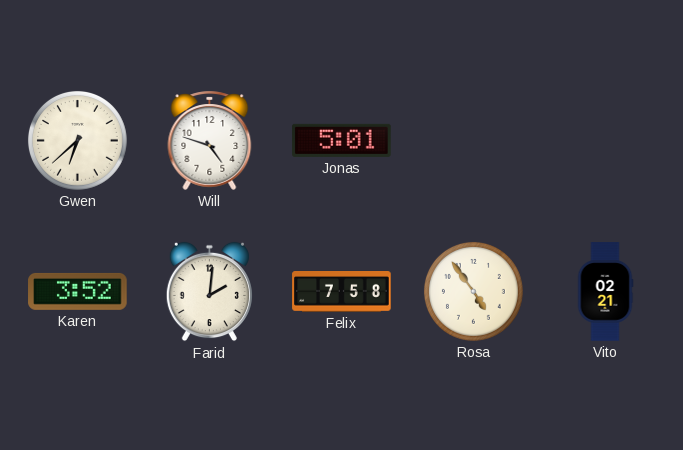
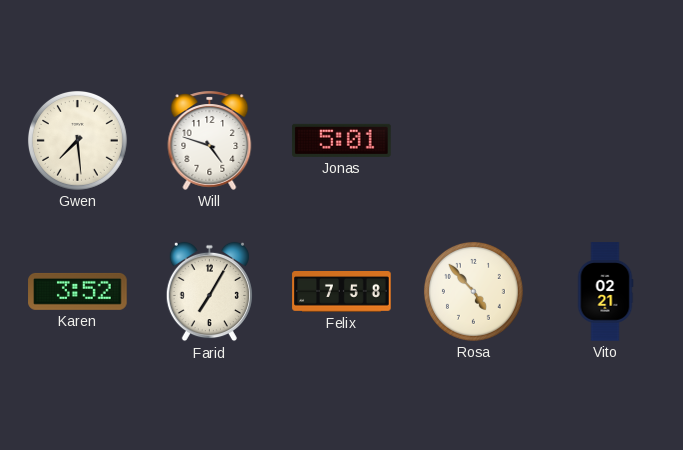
Gwen: 6:38 -> 7:29 (77, 140)
Farid: 2:01 -> 7:05 (209, 292)
Rosa: 4:54 -> 4:53 (473, 291)
